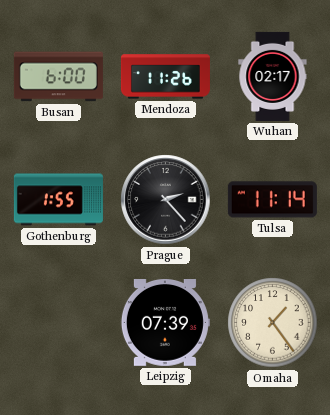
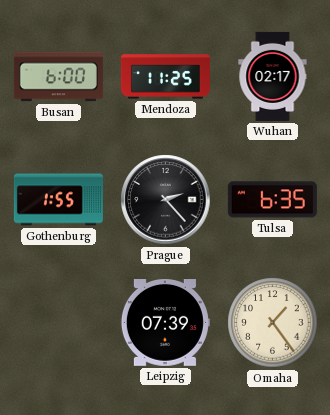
Mendoza: 11:26 -> 11:25 (165, 77)
Tulsa: 11:14 -> 6:35 (272, 200)
